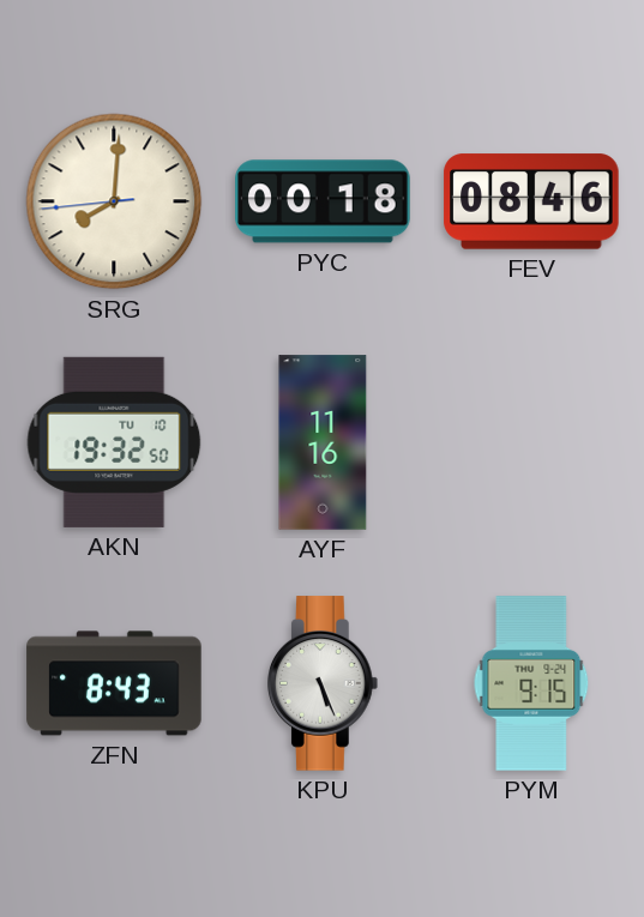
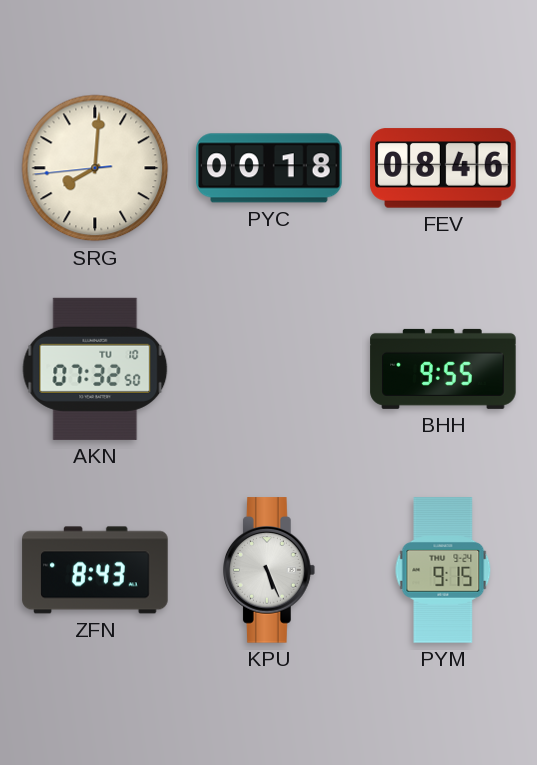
AKN: 19:32 -> 07:32 (95, 369)
AYF: 11:16 -> none (323, 442)
BHH: none -> 9:55 (443, 369)
